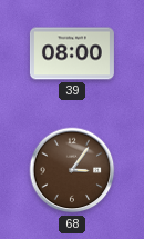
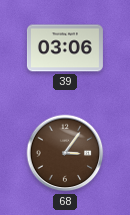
39: 08:00 -> 03:06 (65, 48)
